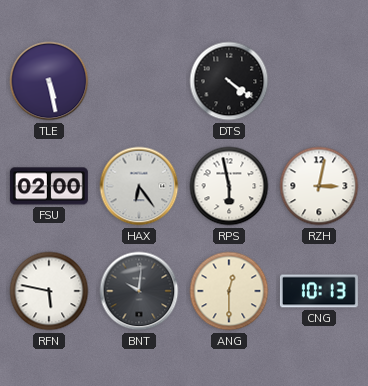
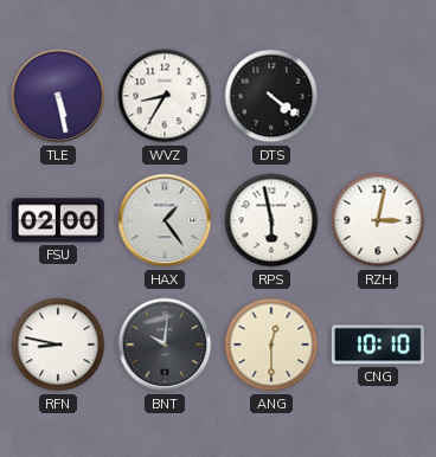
WVZ: none -> 8:35 (165, 96)
HAX: 6:24 -> 1:24 (165, 220)
RFN: 5:47 -> 8:47 (58, 345)
CNG: 10:13 -> 10:10 (378, 345)
